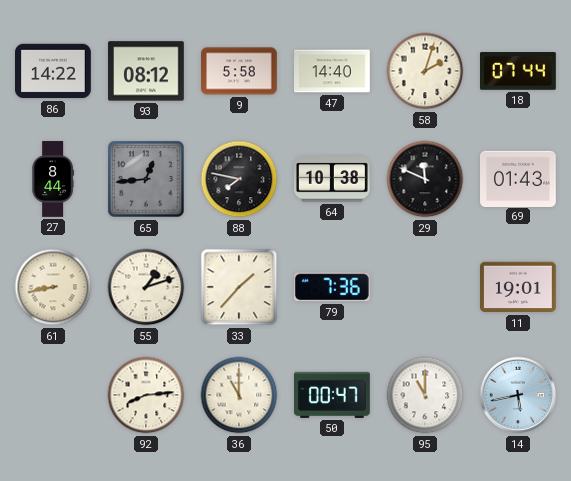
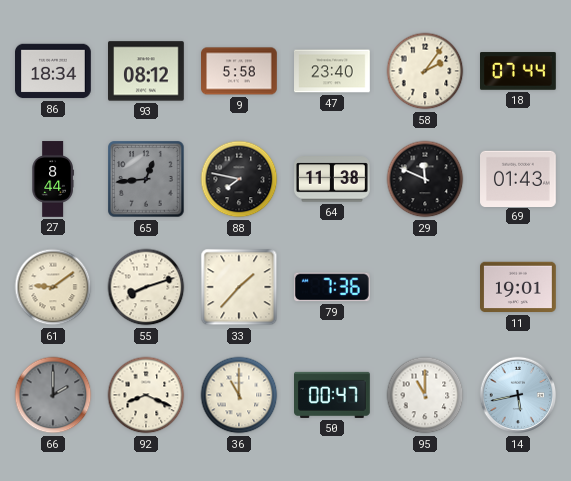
86: 14:22 -> 18:34 (53, 71)
47: 14:40 -> 23:40 (332, 71)
58: 2:03 -> 2:06 (425, 71)
64: 10:38 -> 11:38 (333, 179)
61: 8:43 -> 9:09 (53, 287)
55: 1:12 -> 8:12 (146, 287)
66: none -> 2:00 (53, 395)
92: 8:14 -> 8:19 (146, 395)
